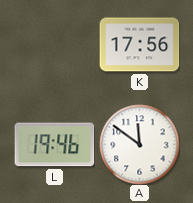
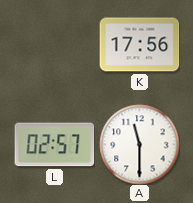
L: 19:46 -> 02:57 (54, 145)
A: 11:51 -> 11:30 (139, 144)
